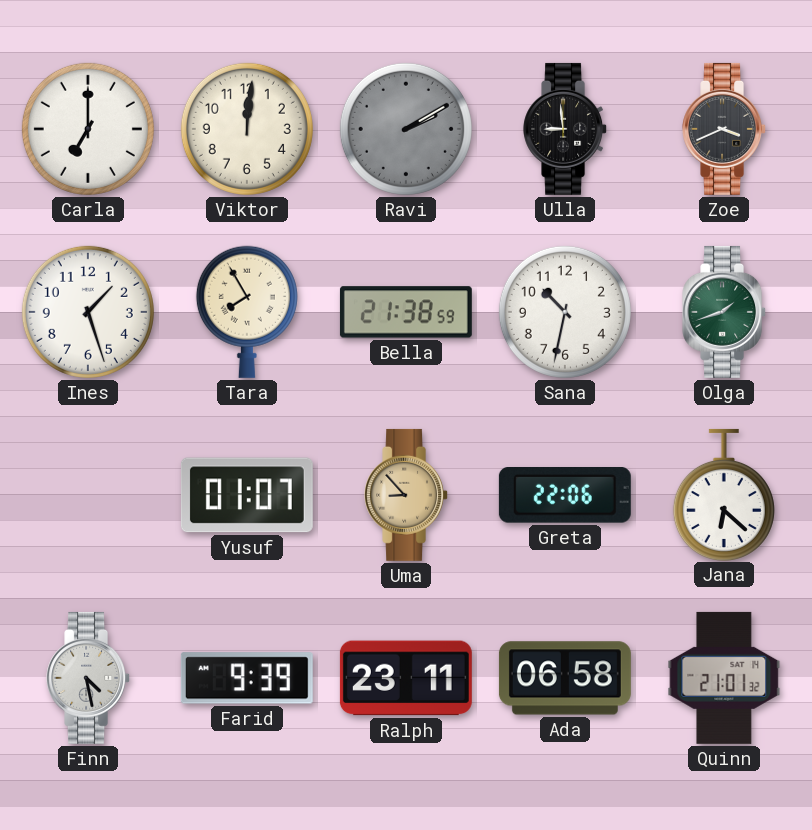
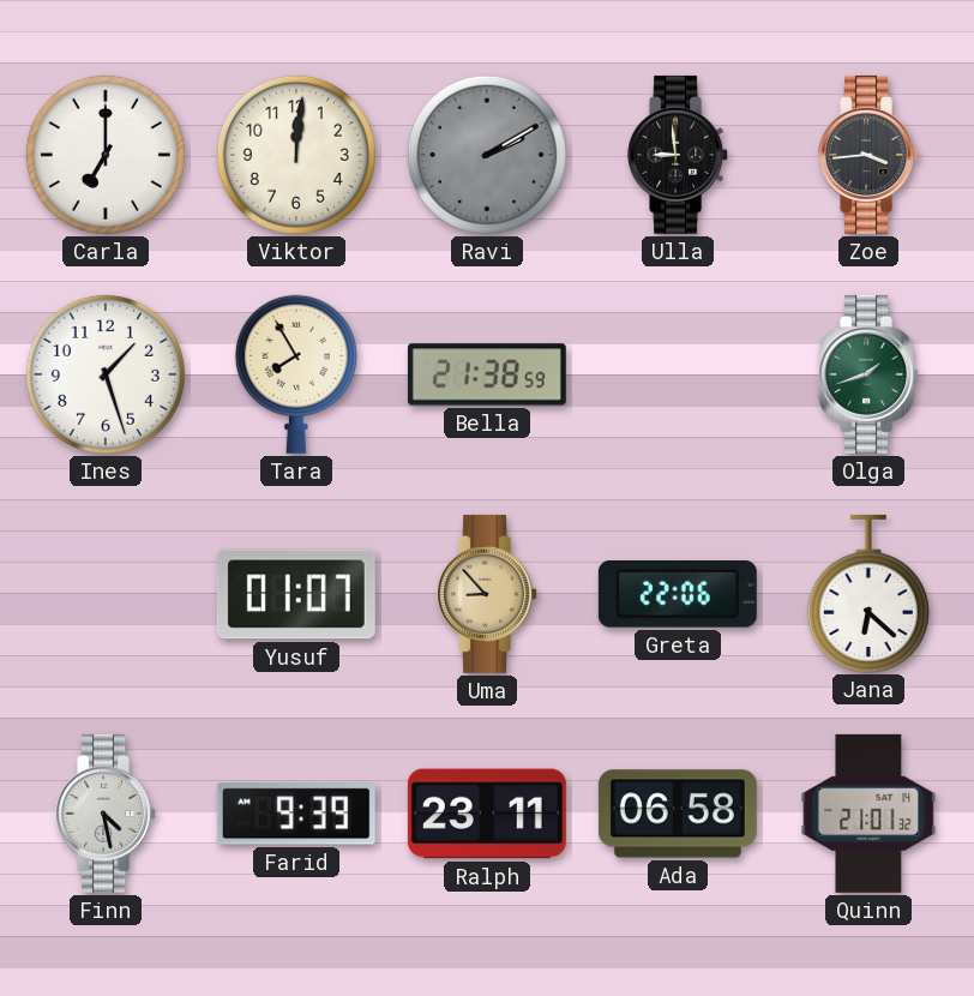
Zoe: 3:41 -> 3:44 (870, 155)
Sana: 10:32 -> none (565, 312)
